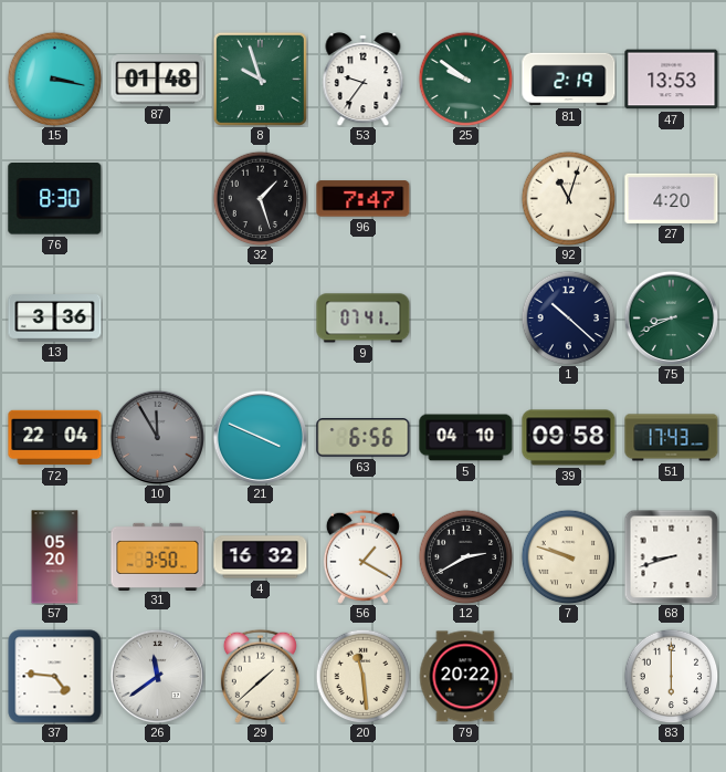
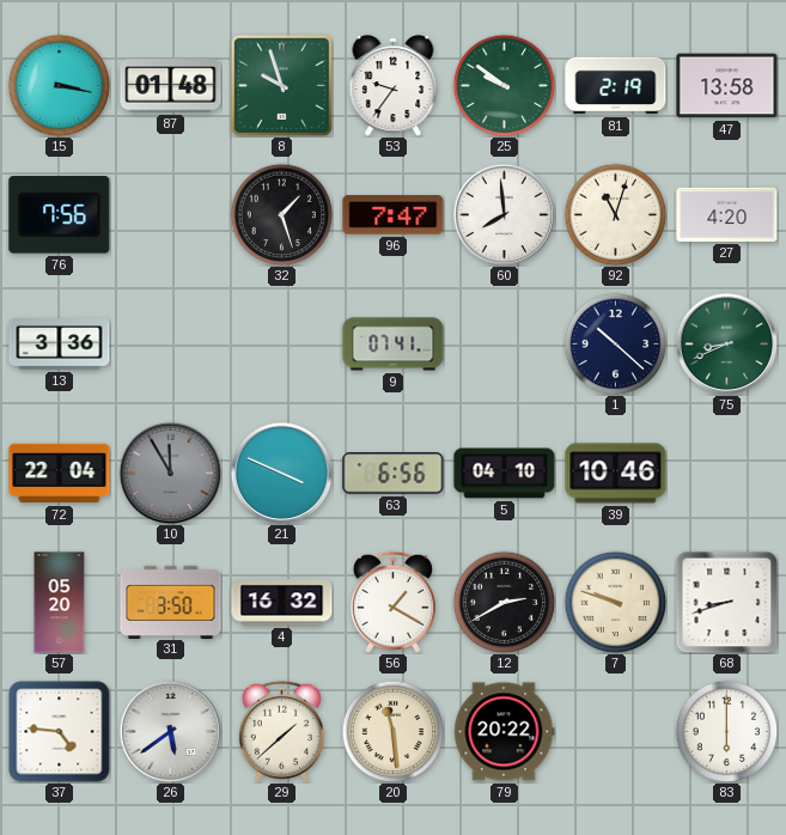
47: 13:53 -> 13:58 (727, 86)
76: 8:30 -> 7:56 (60, 215)
60: none -> 7:59 (504, 214)
39: 09:58 -> 10:46 (616, 474)
51: 17:43 -> none (672, 438)
26: 11:39 -> 5:39 (170, 731)
